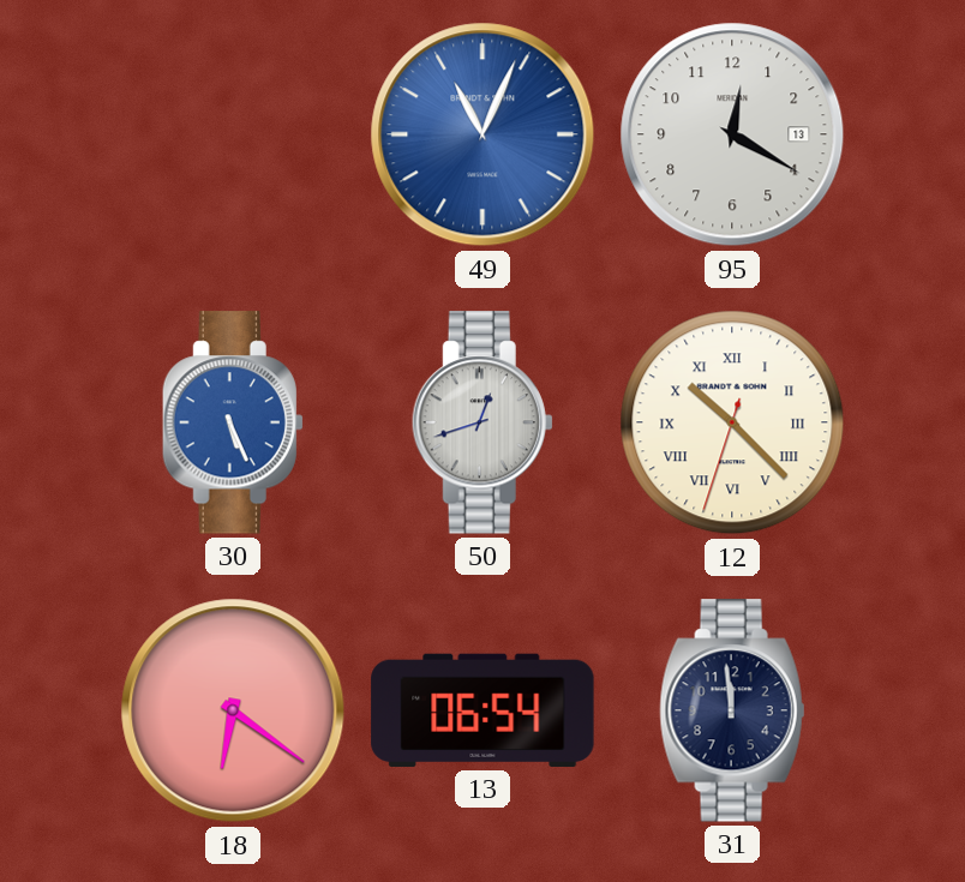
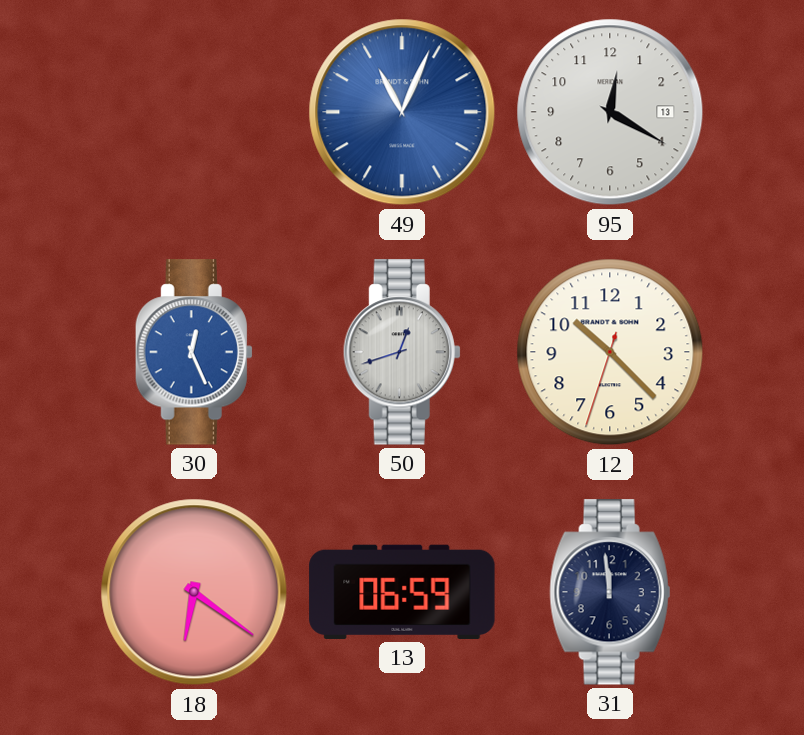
30: 5:26 -> 12:26 (194, 352)
12 numerals: Roman -> Arabic (610, 352)
13: 06:54 -> 06:59 (402, 592)
